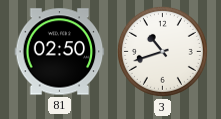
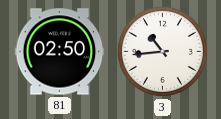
3: 10:42 -> 10:44 (162, 51)
